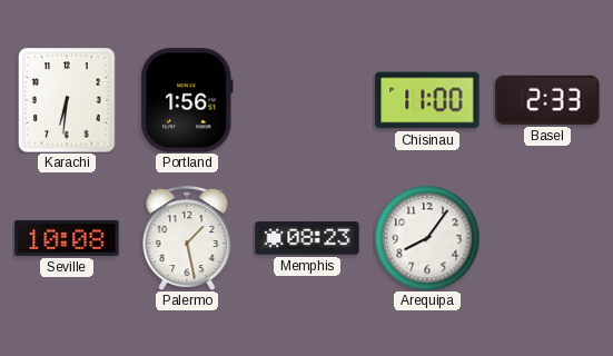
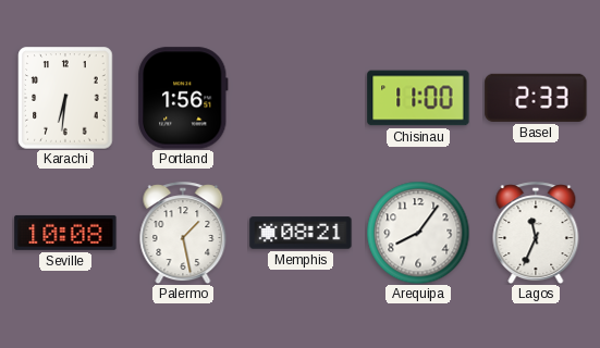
Memphis: 08:23 -> 08:21 (301, 233)
Lagos: none -> 11:34 (536, 233)
